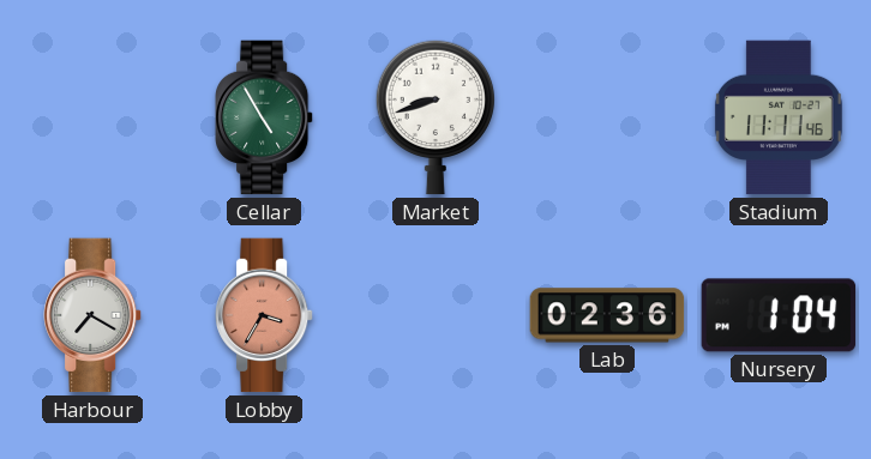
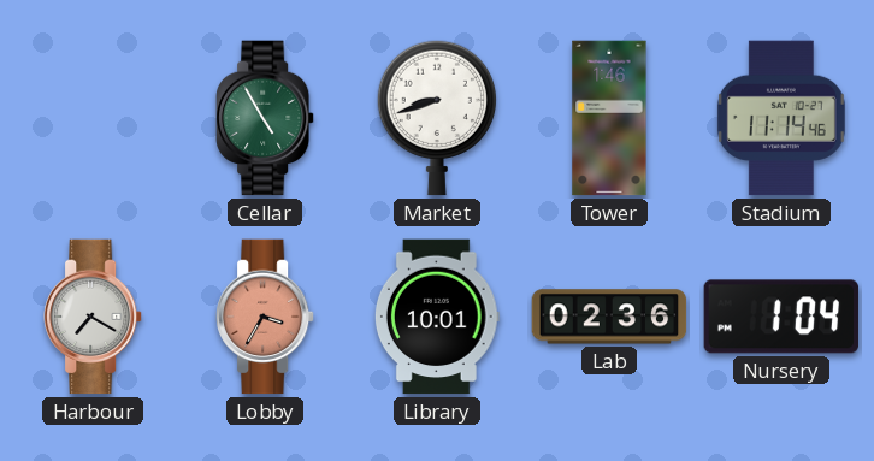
Tower: none -> 1:46 (609, 118)
Stadium: 11:11 -> 11:14 (781, 118)
Library: none -> 10:01 (437, 317)
